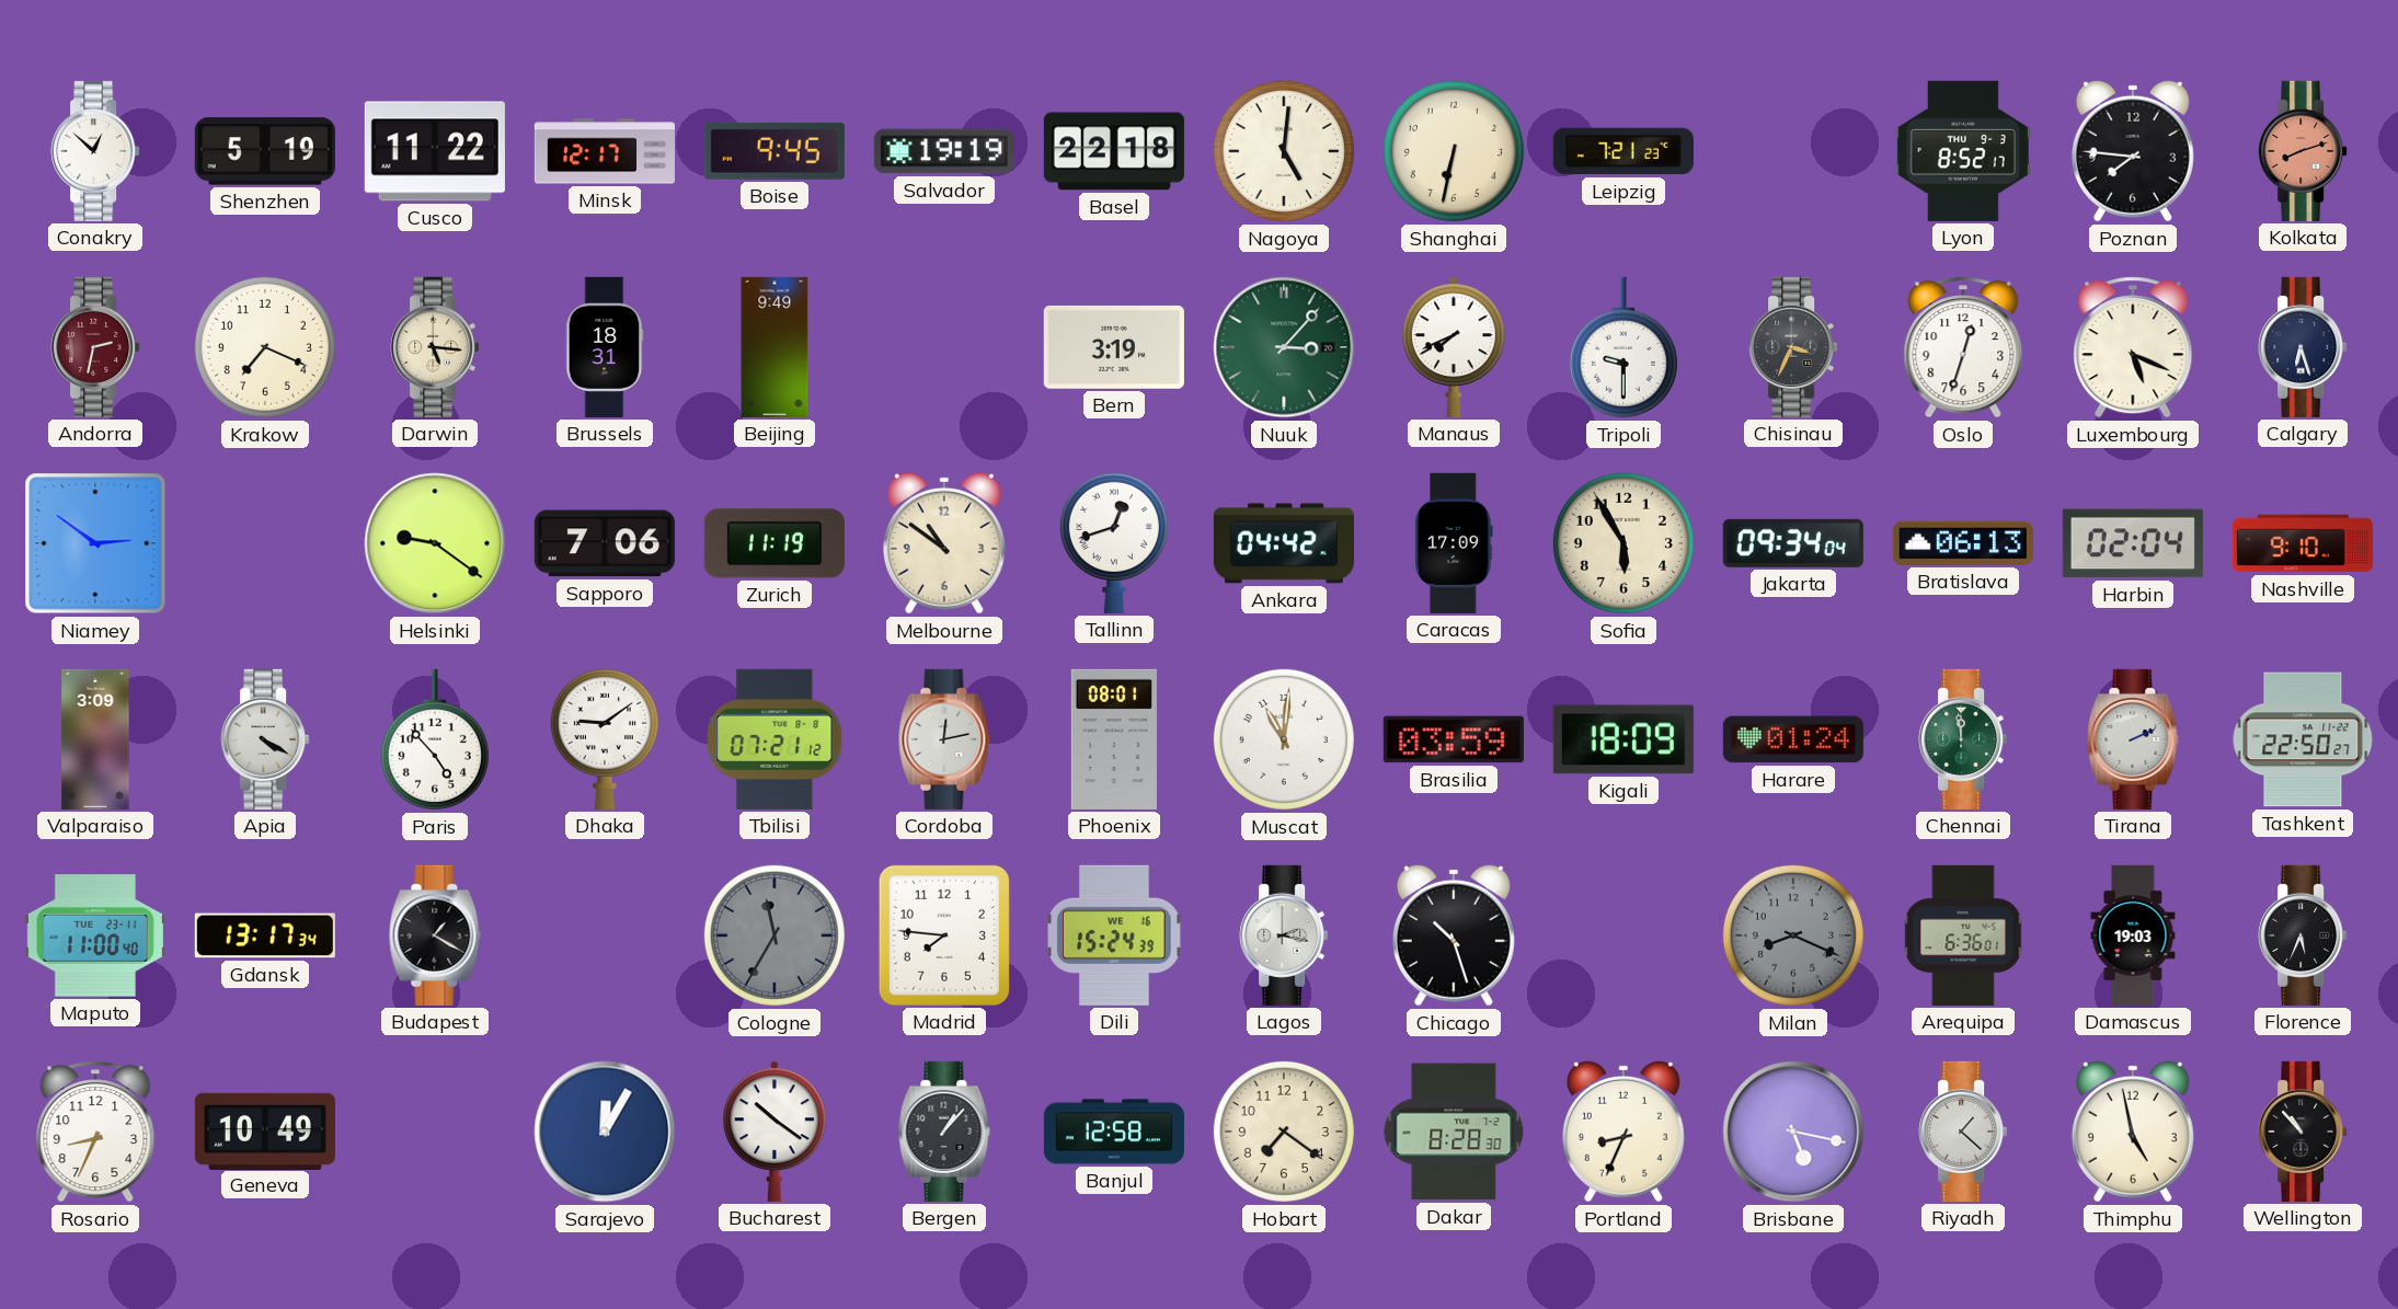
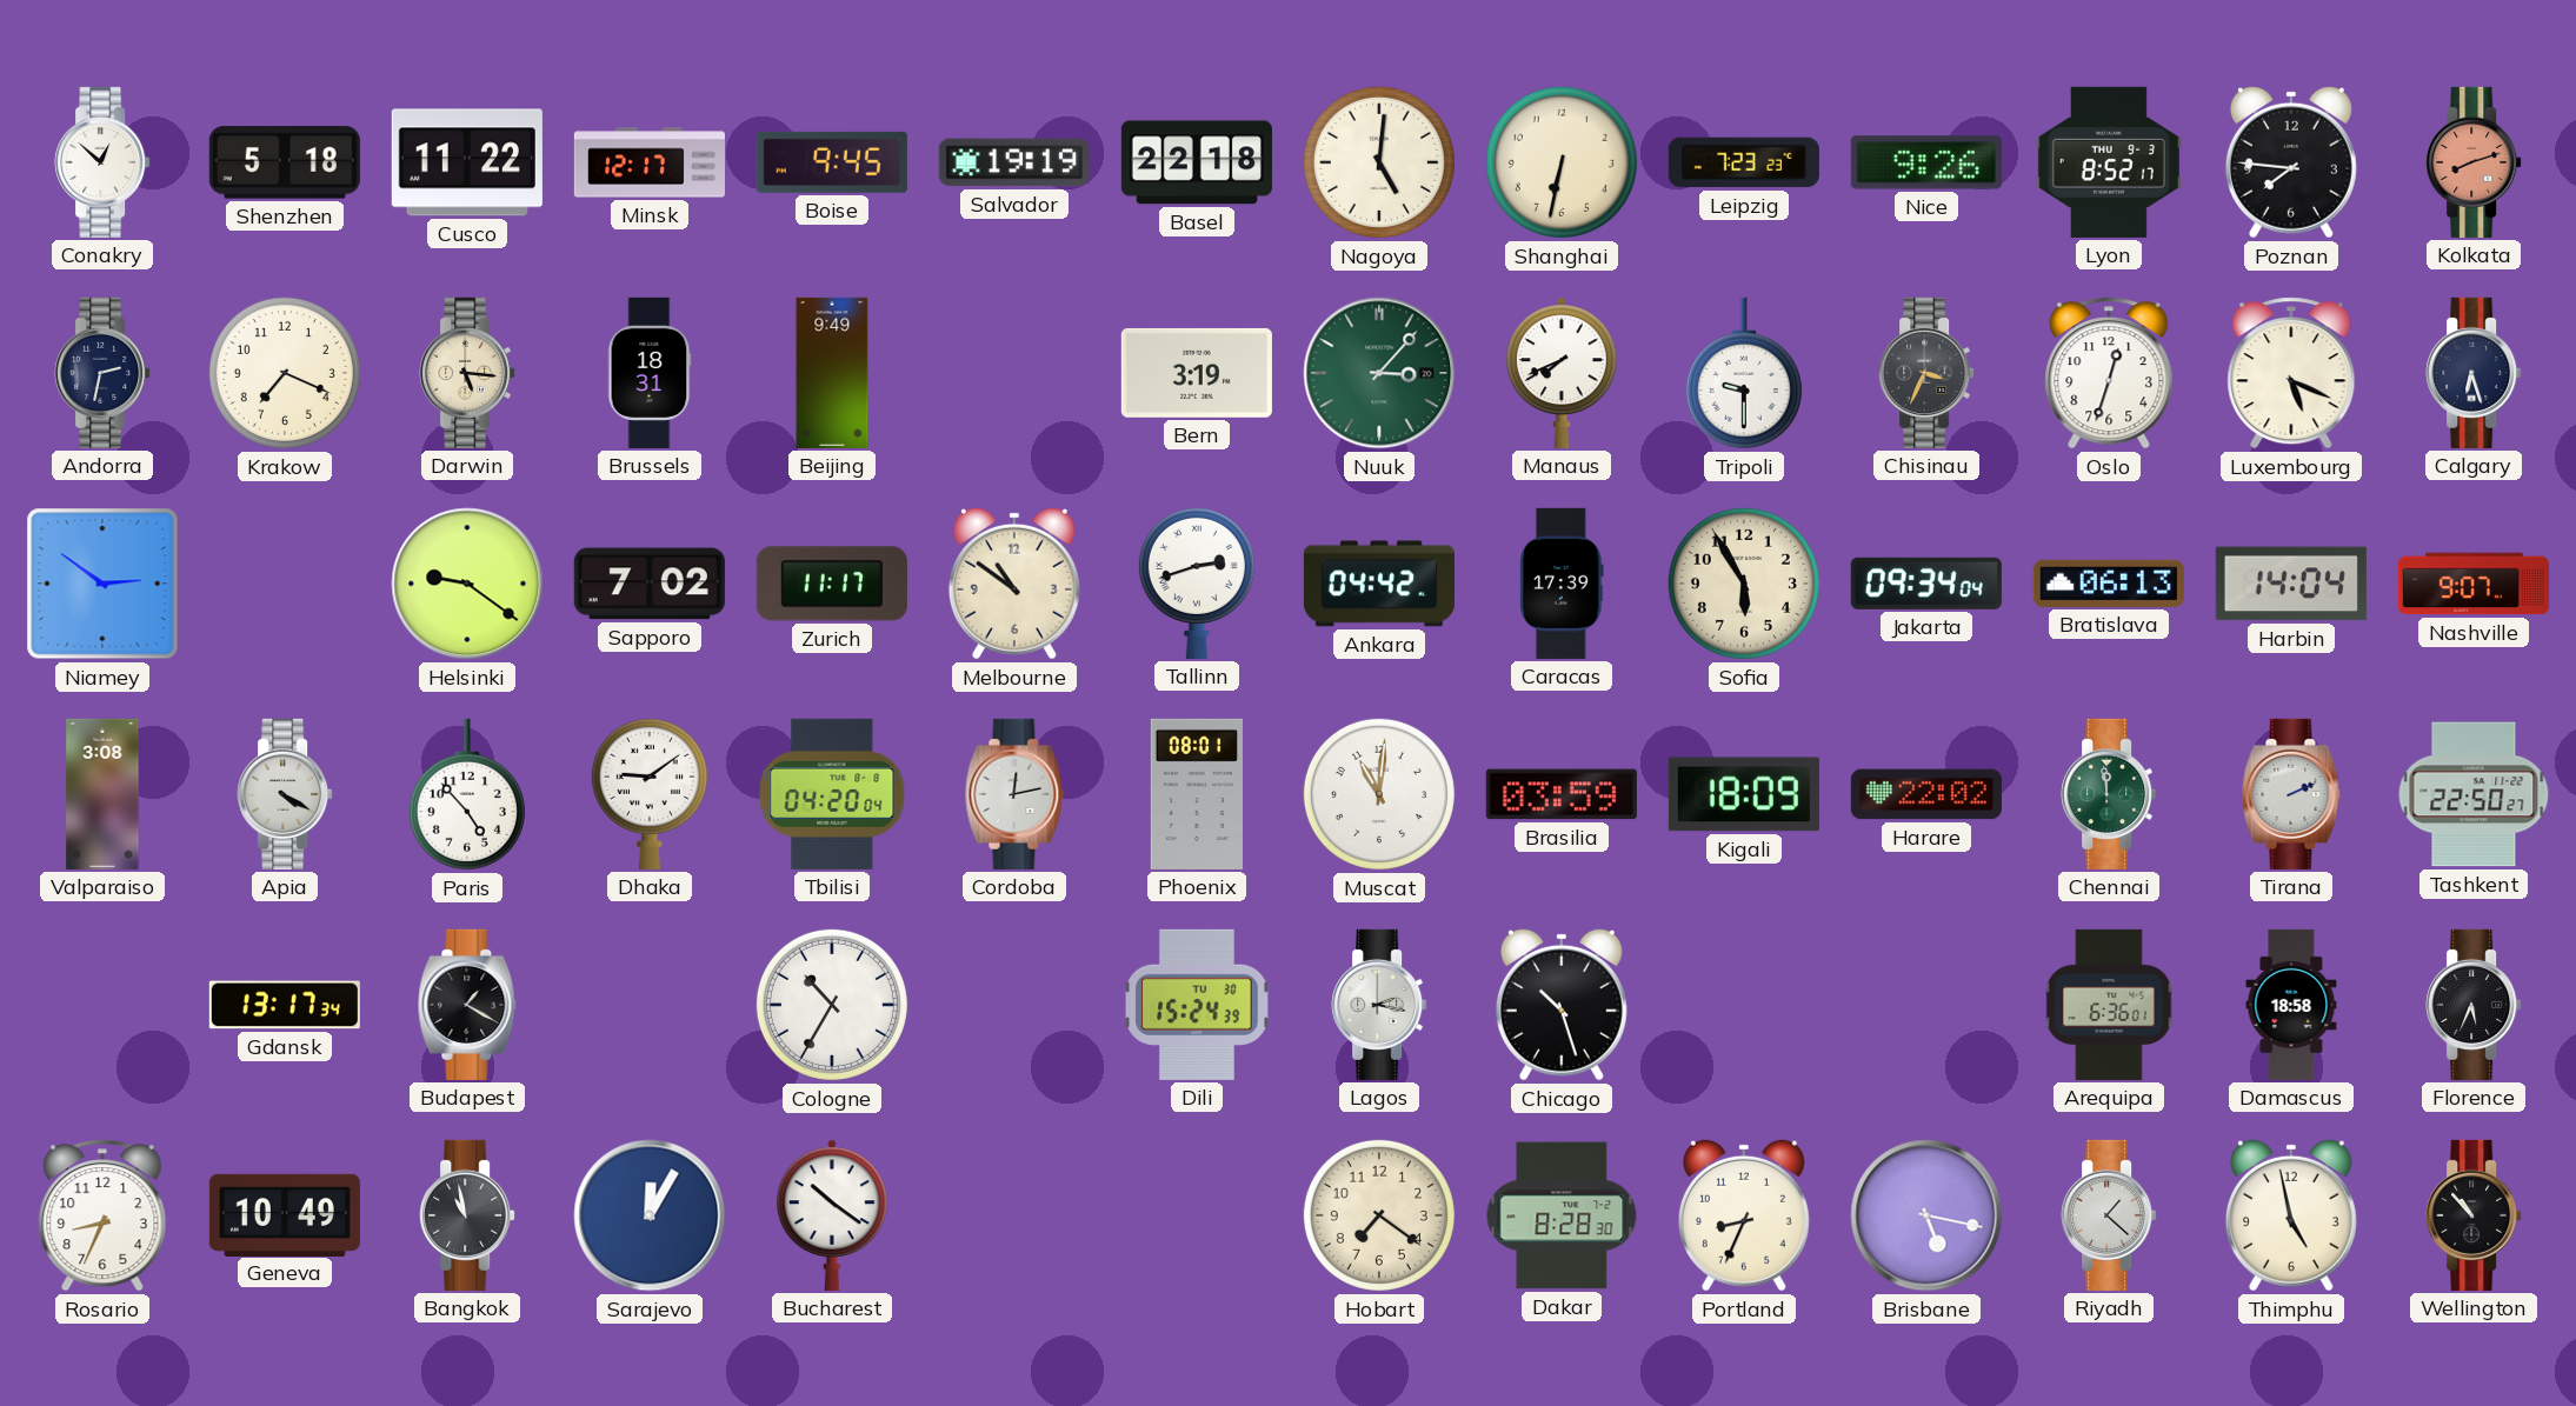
Shenzhen: 5:19 -> 5:18 (285, 162)
Leipzig: 7:21 -> 7:23 (1744, 162)
Nice: none -> 9:26 (1926, 162)
Andorra dial: burgundy -> navy (102, 373)
Sapporo: 7:06 -> 7:02 (650, 584)
Zurich: 11:19 -> 11:17 (832, 584)
Tallinn: 12:42 -> 2:42 (1197, 582)
Caracas: 17:09 -> 17:39 (1562, 584)
Harbin: 02:04 -> 14:04 (2291, 584)
Nashville: 9:10 -> 9:07 (2474, 584)
Valparaiso: 3:09 -> 3:08 (102, 794)
Tbilisi: 07:21 -> 04:20 (832, 794)
Harare: 01:24 -> 22:02 (1926, 794)
Maputo: 11:00 -> none (95, 935)
Cologne: 11:35 -> 10:35 (832, 1005)
Cologne dial: grey -> white (832, 1005)
Madrid: 7:46 -> none (944, 935)
Dili date: WE 16 -> TU 30 (1197, 1005)
Milan: 8:19 -> none (1793, 935)
Damascus: 19:03 -> 18:58 (2291, 1005)
Bangkok: none -> 10:58 (467, 1215)
Bergen: 1:07 -> none (944, 1132)
Banjul: 12:58 -> none (1114, 1132)
